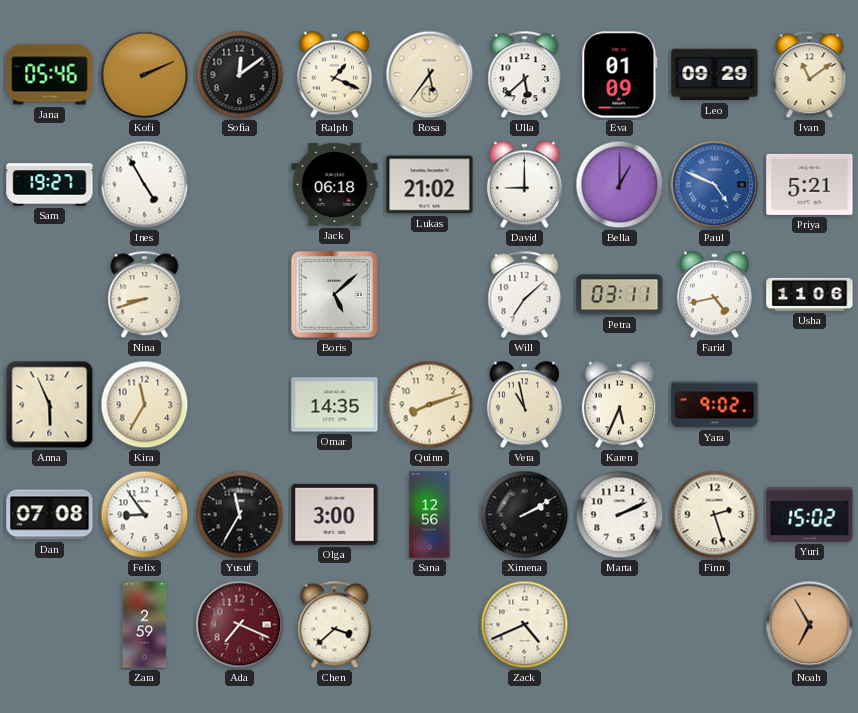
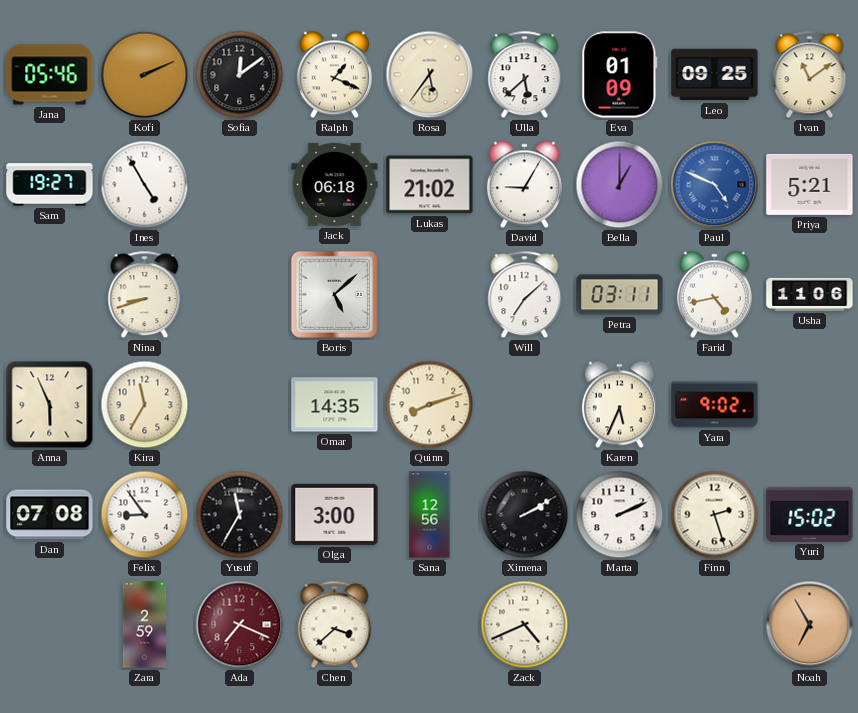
Leo: 09:29 -> 09:25 (715, 75)
David: 9:00 -> 9:05 (524, 185)
Vera: 10:58 -> none (524, 405)
